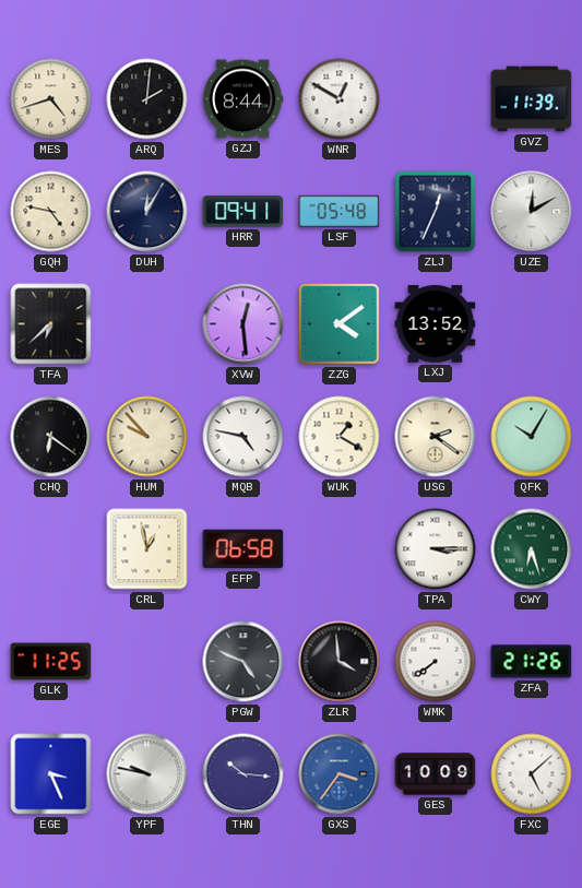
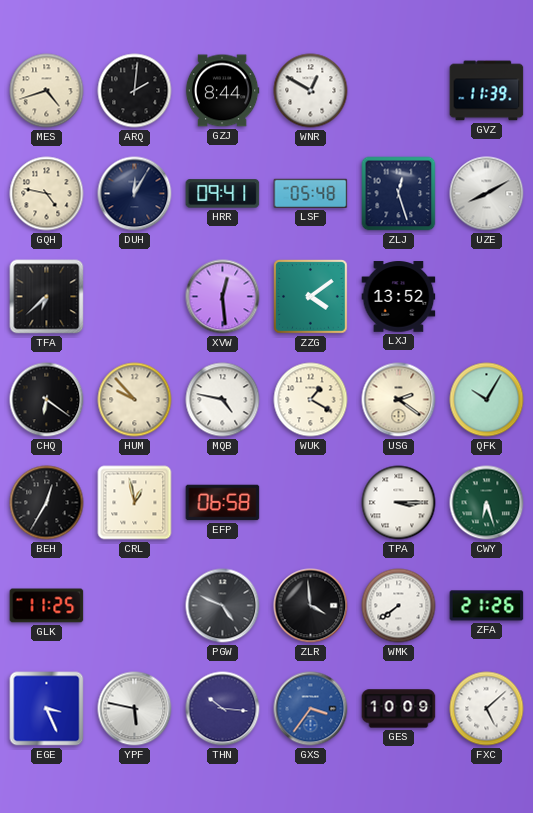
ZLJ: 12:34 -> 12:27 (399, 194)
UZE: 12:10 -> 8:10 (487, 194)
BEH: none -> 12:35 (47, 503)
YPF: 9:47 -> 5:47 (135, 709)
